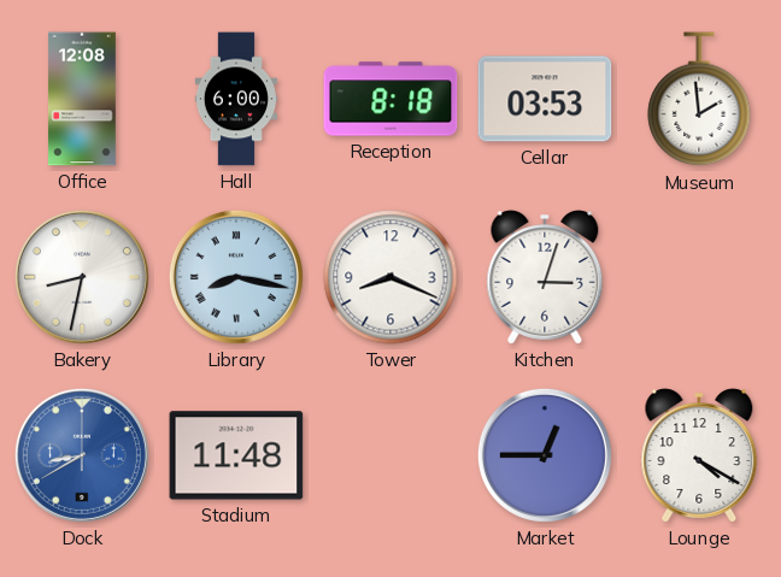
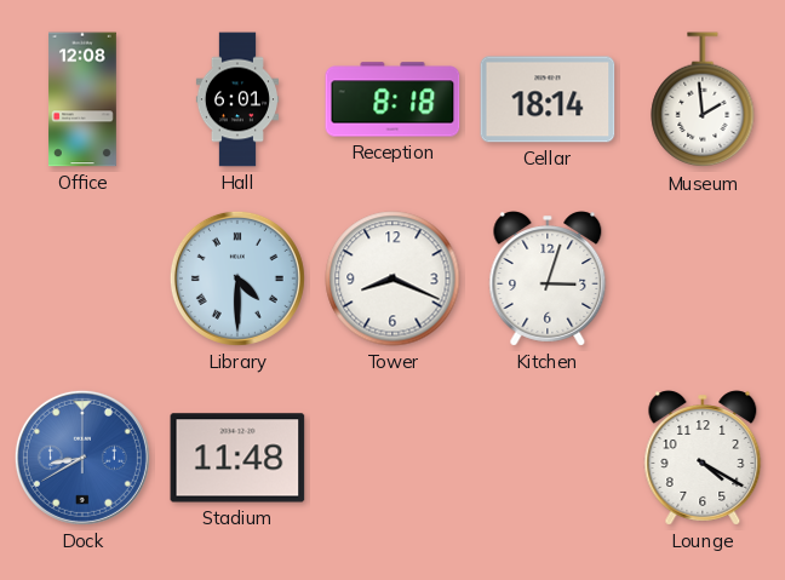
Hall: 6:00 -> 6:01 (236, 99)
Cellar: 03:53 -> 18:14 (548, 99)
Bakery: 8:32 -> none (82, 277)
Library: 8:17 -> 4:30 (237, 278)
Market: 12:45 -> none (545, 455)
